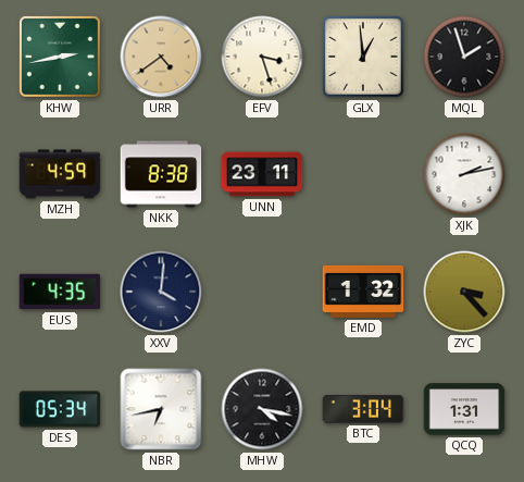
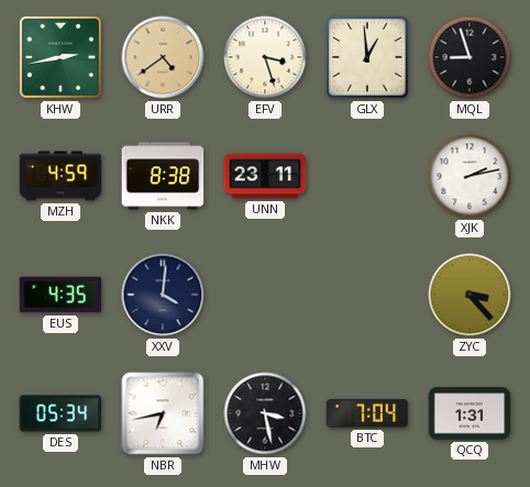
MQL: 1:57 -> 8:57 (470, 57)
EMD: 1:32 -> none (363, 292)
MHW: 4:17 -> 3:28 (265, 413)
BTC: 3:04 -> 7:04 (367, 413)
